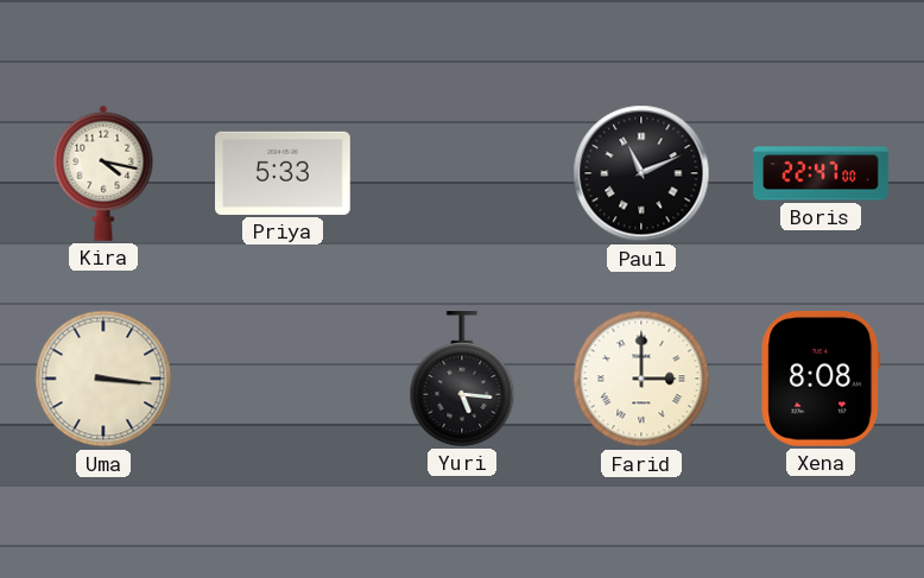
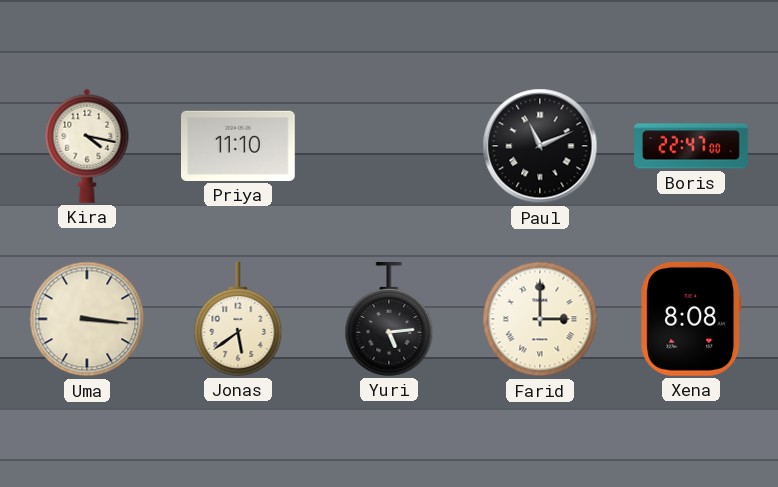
Priya: 5:33 -> 11:10 (239, 146)
Jonas: none -> 5:39 (238, 320)
Yuri: 5:16 -> 5:14 (389, 320)
